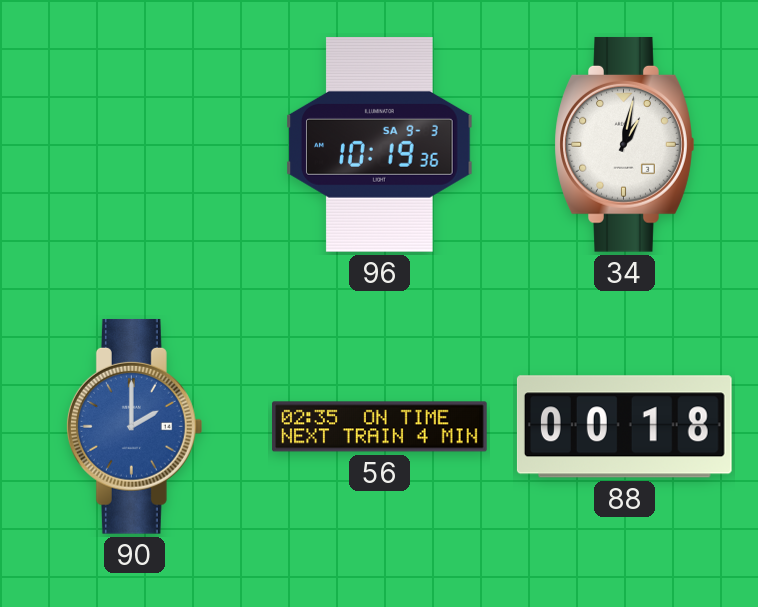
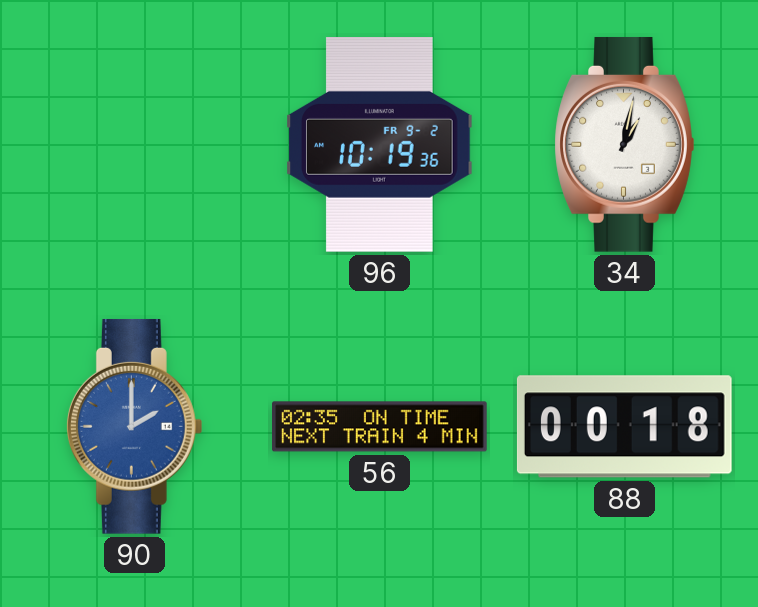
96 date: SA 9-3 -> FR 9-2 (380, 145)
